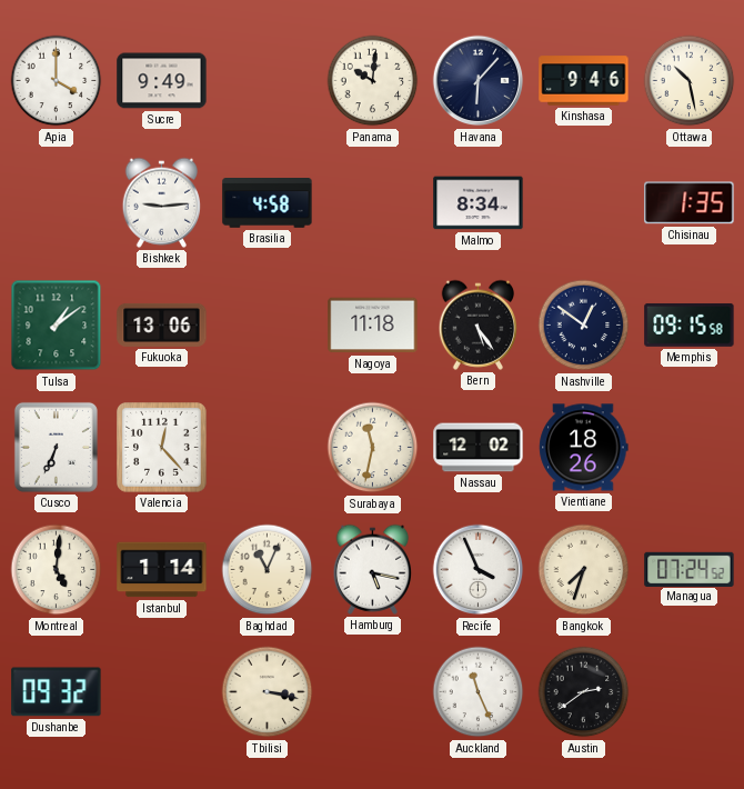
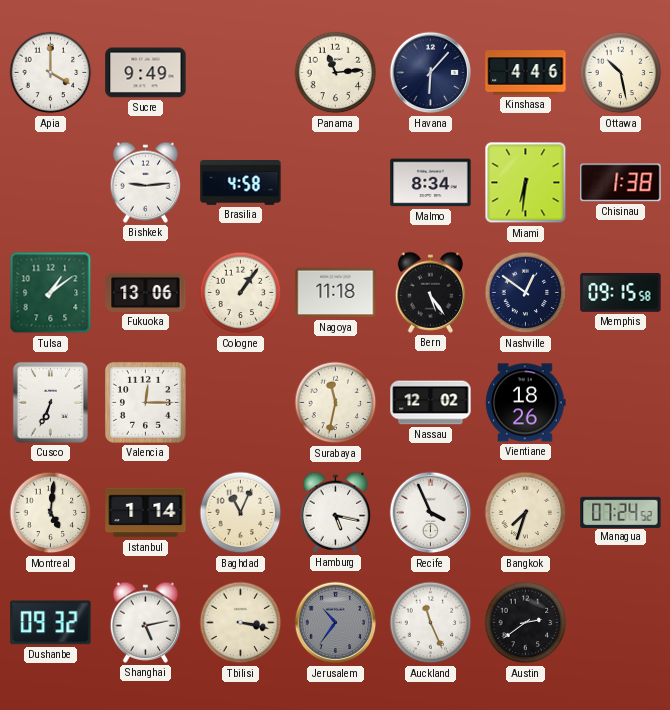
Panama: 10:01 -> 11:14 (336, 73)
Kinshasa: 9:46 -> 4:46 (526, 73)
Miami: none -> 6:31 (526, 183)
Chisinau: 1:35 -> 1:38 (621, 183)
Cologne: none -> 1:06 (241, 293)
Valencia: 12:23 -> 12:15 (146, 403)
Shanghai: none -> 5:13 (146, 622)
Jerusalem: none -> 10:36 (336, 623)
